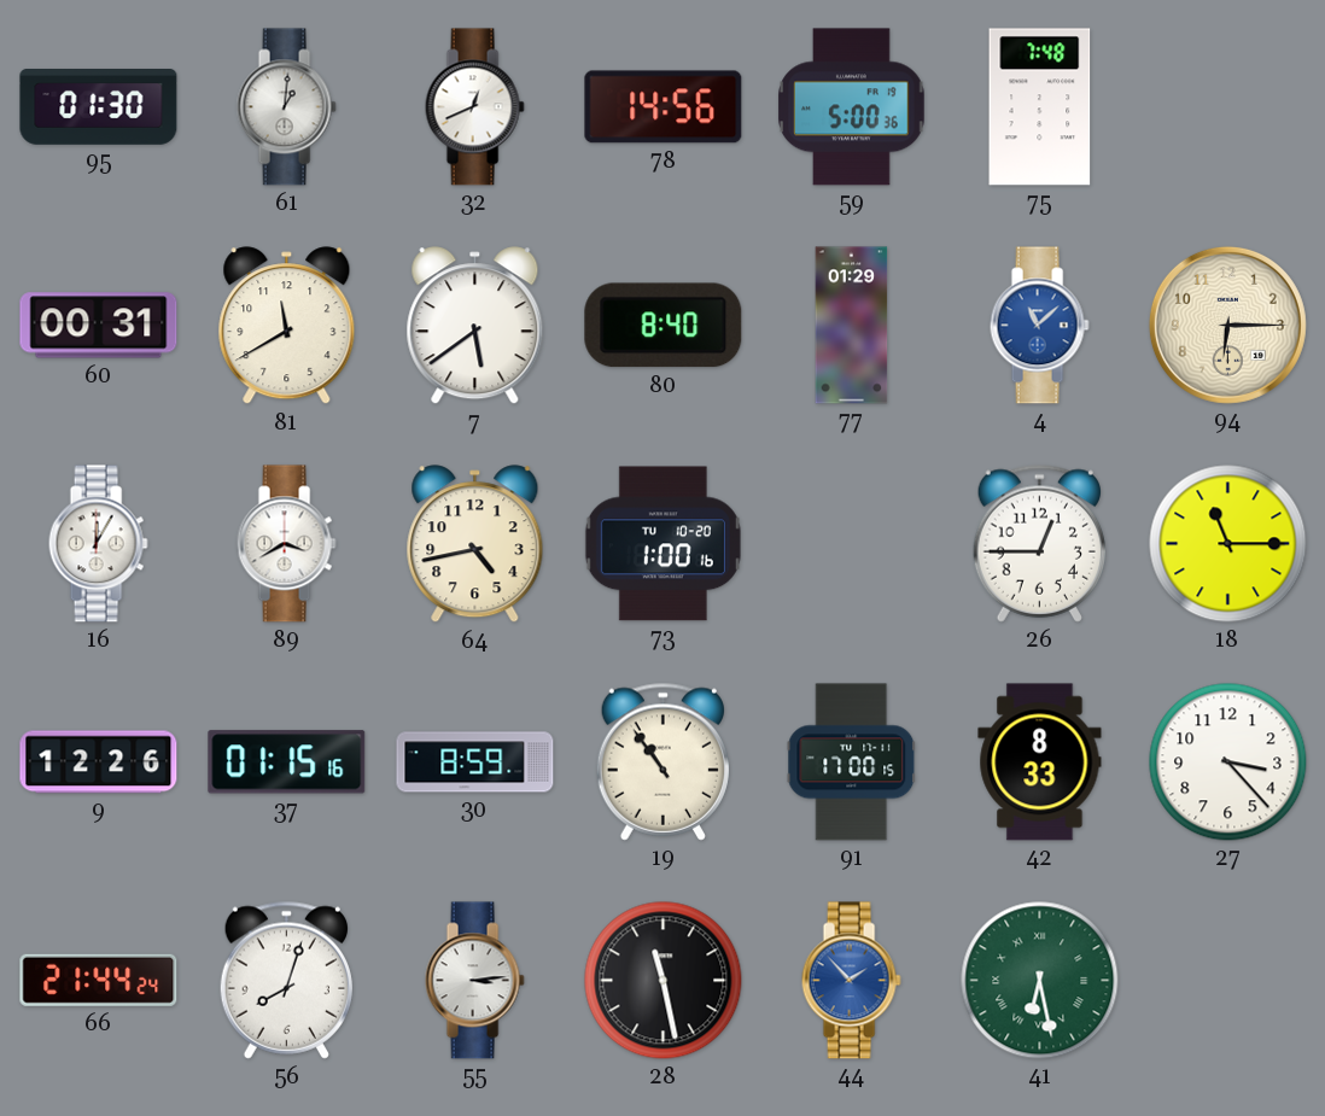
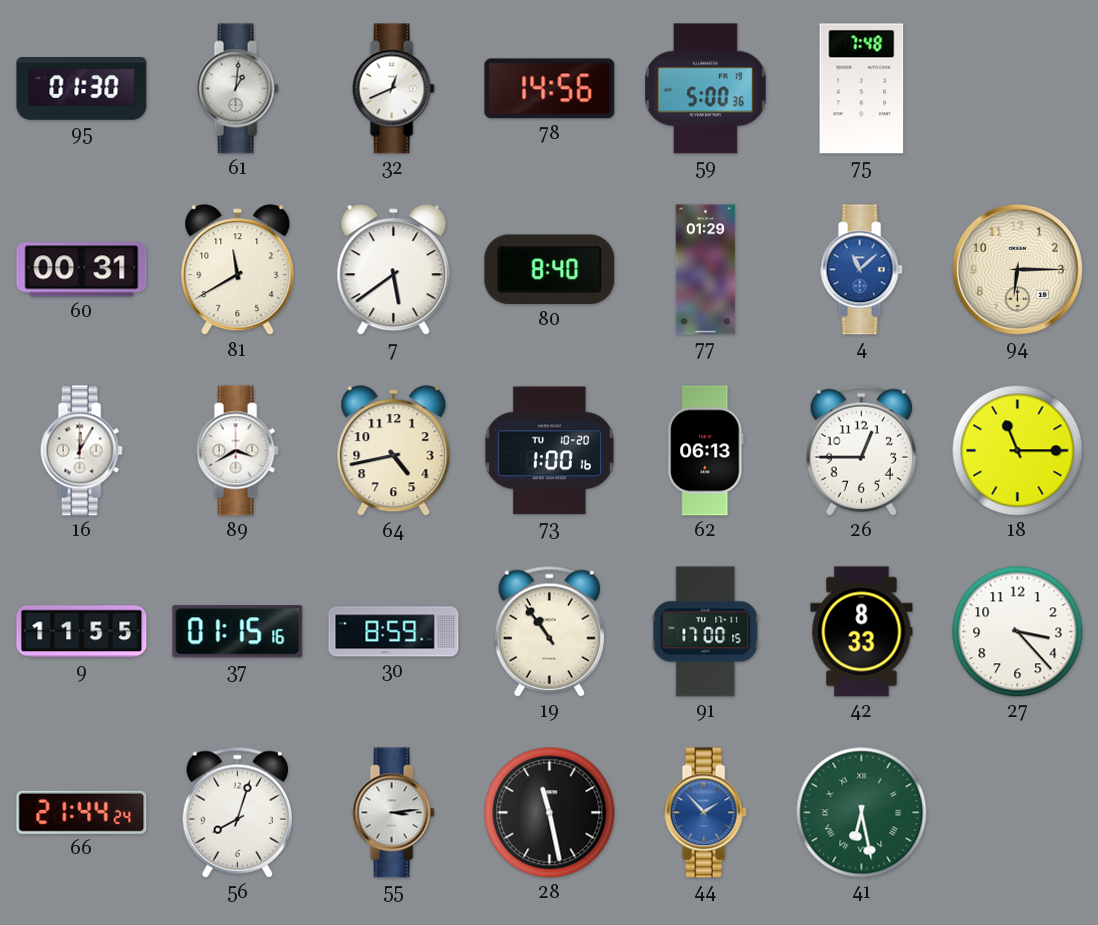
62: none -> 06:13 (706, 451)
9: 12:26 -> 11:55 (82, 632)
